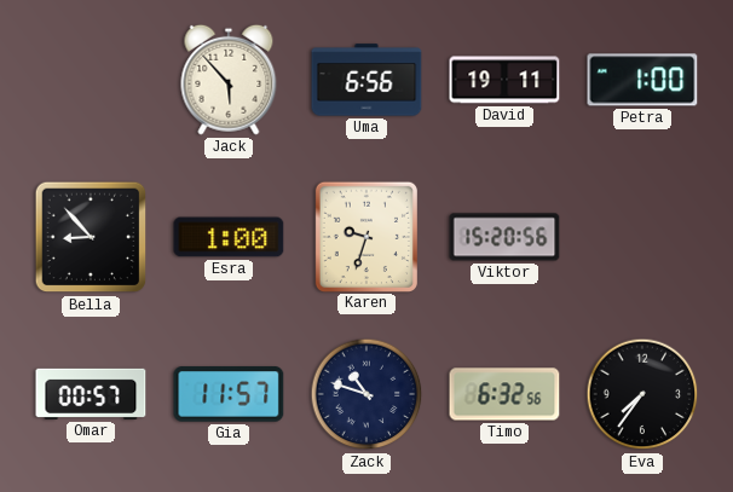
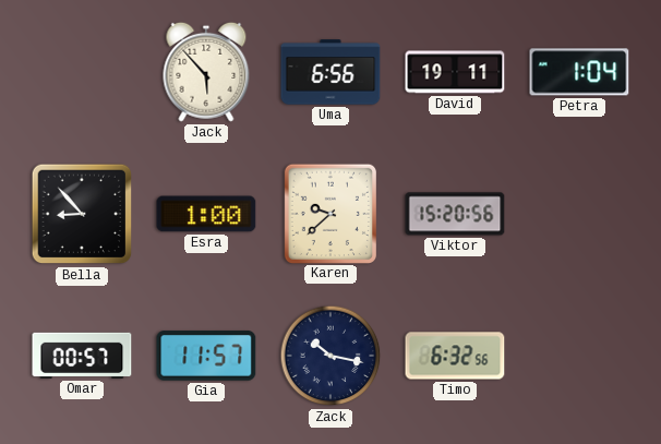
Petra: 1:00 -> 1:04 (579, 72)
Karen: 9:33 -> 9:38 (330, 213)
Zack: 10:48 -> 10:17 (330, 356)
Eva: 7:36 -> none (642, 394)
